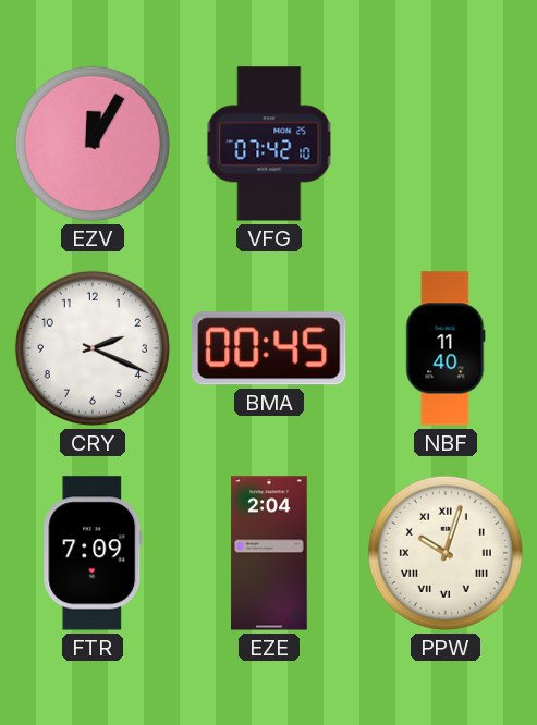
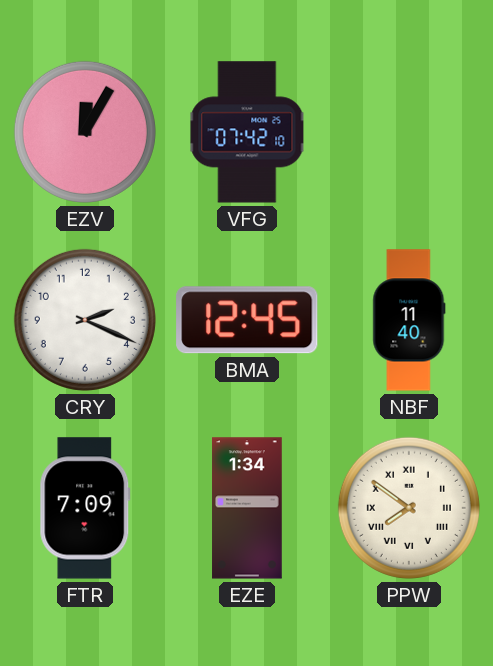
BMA: 00:45 -> 12:45 (247, 320)
EZE: 2:04 -> 1:34 (247, 508)
PPW: 10:03 -> 7:51 (409, 508)
